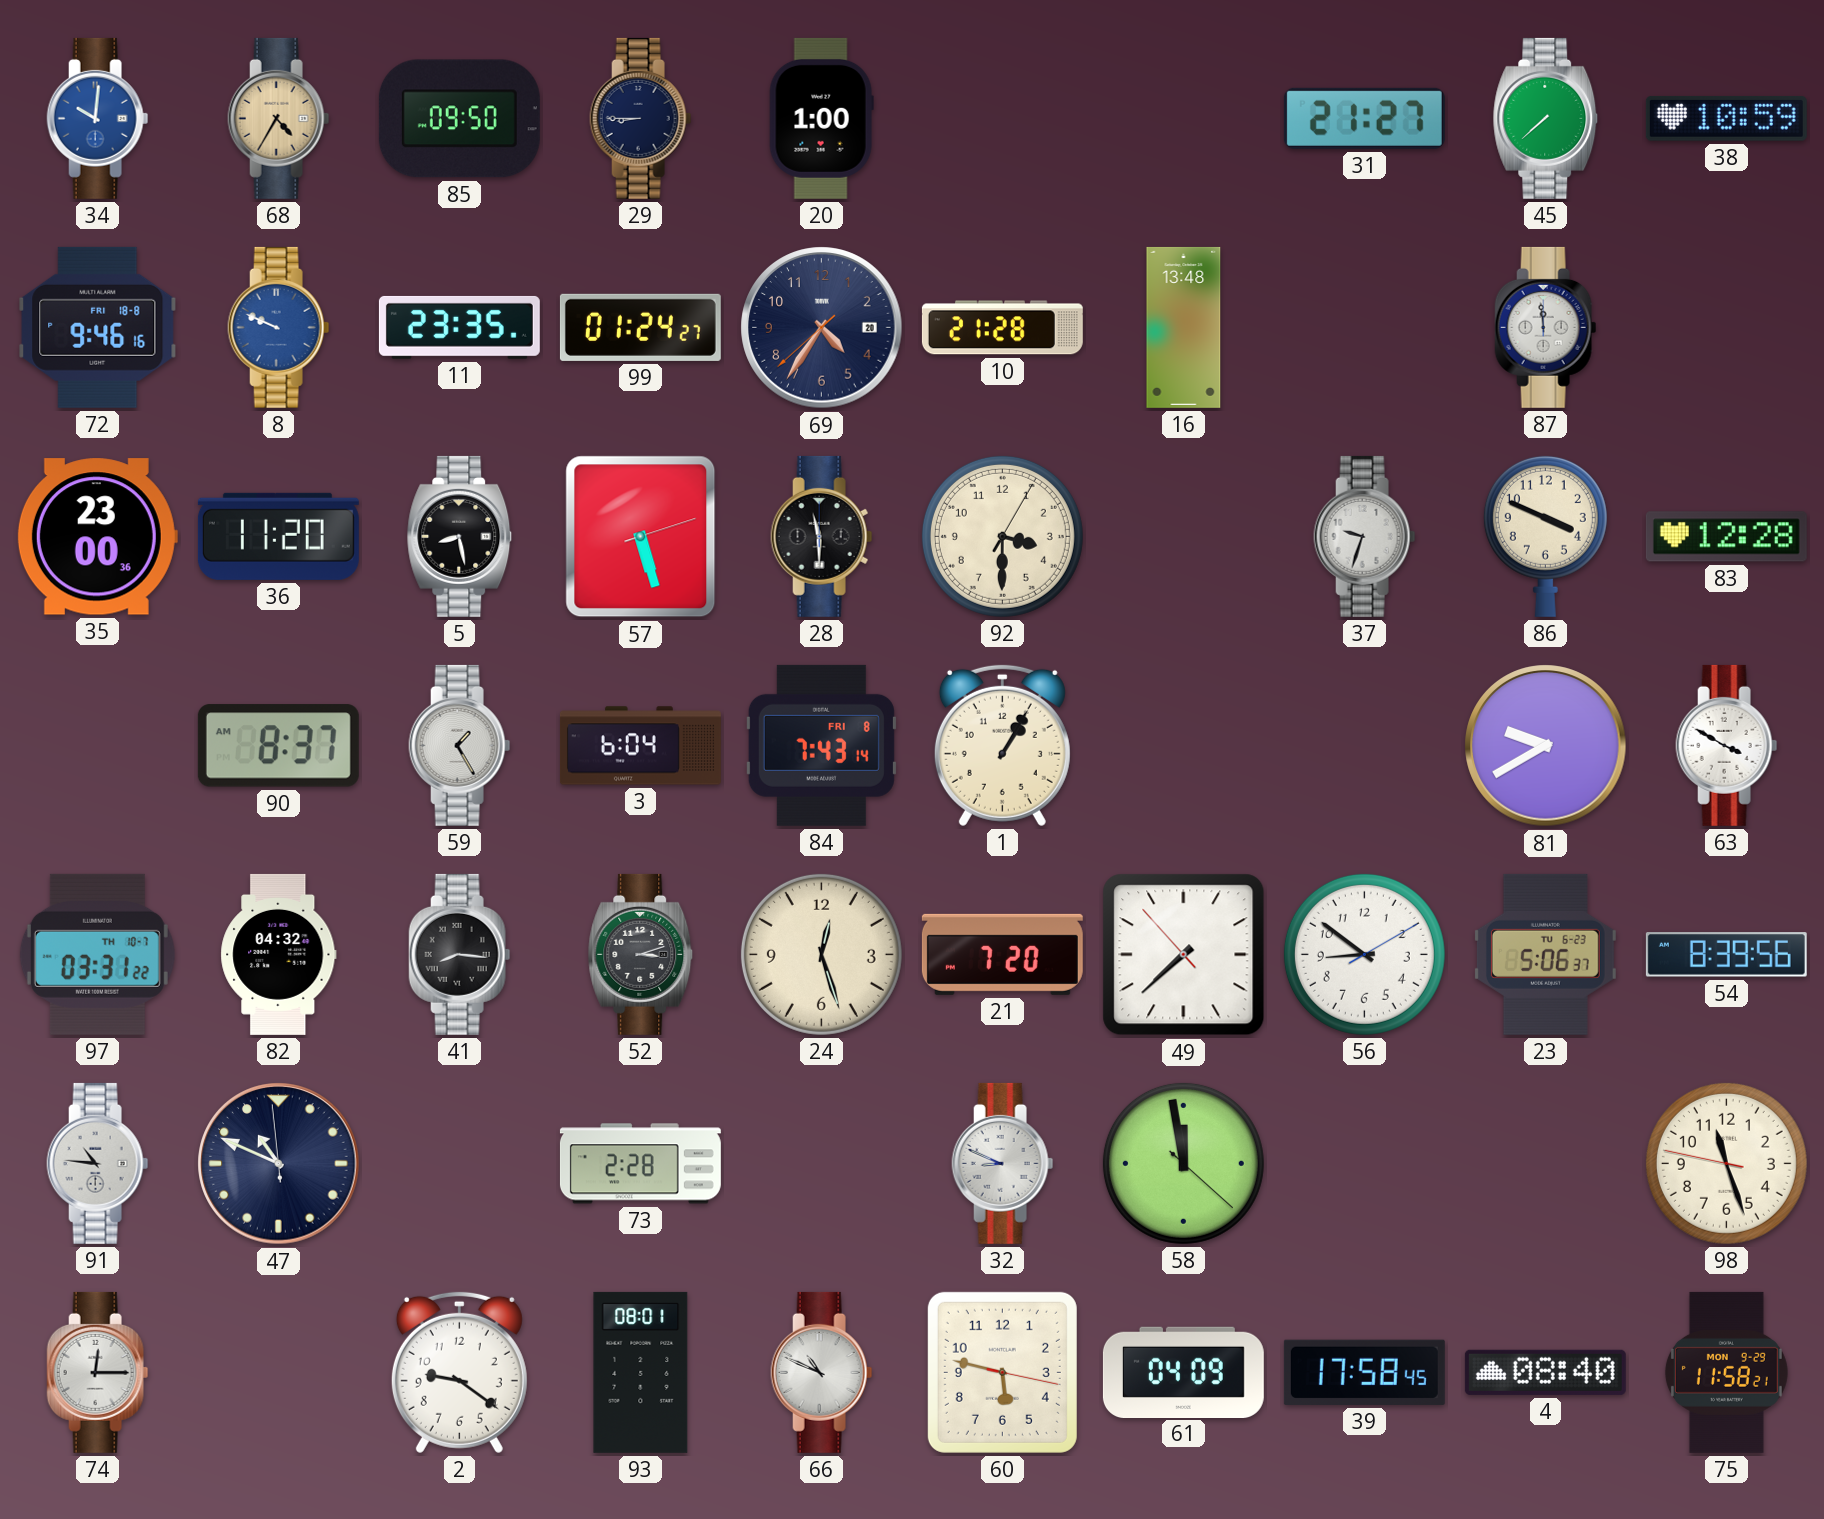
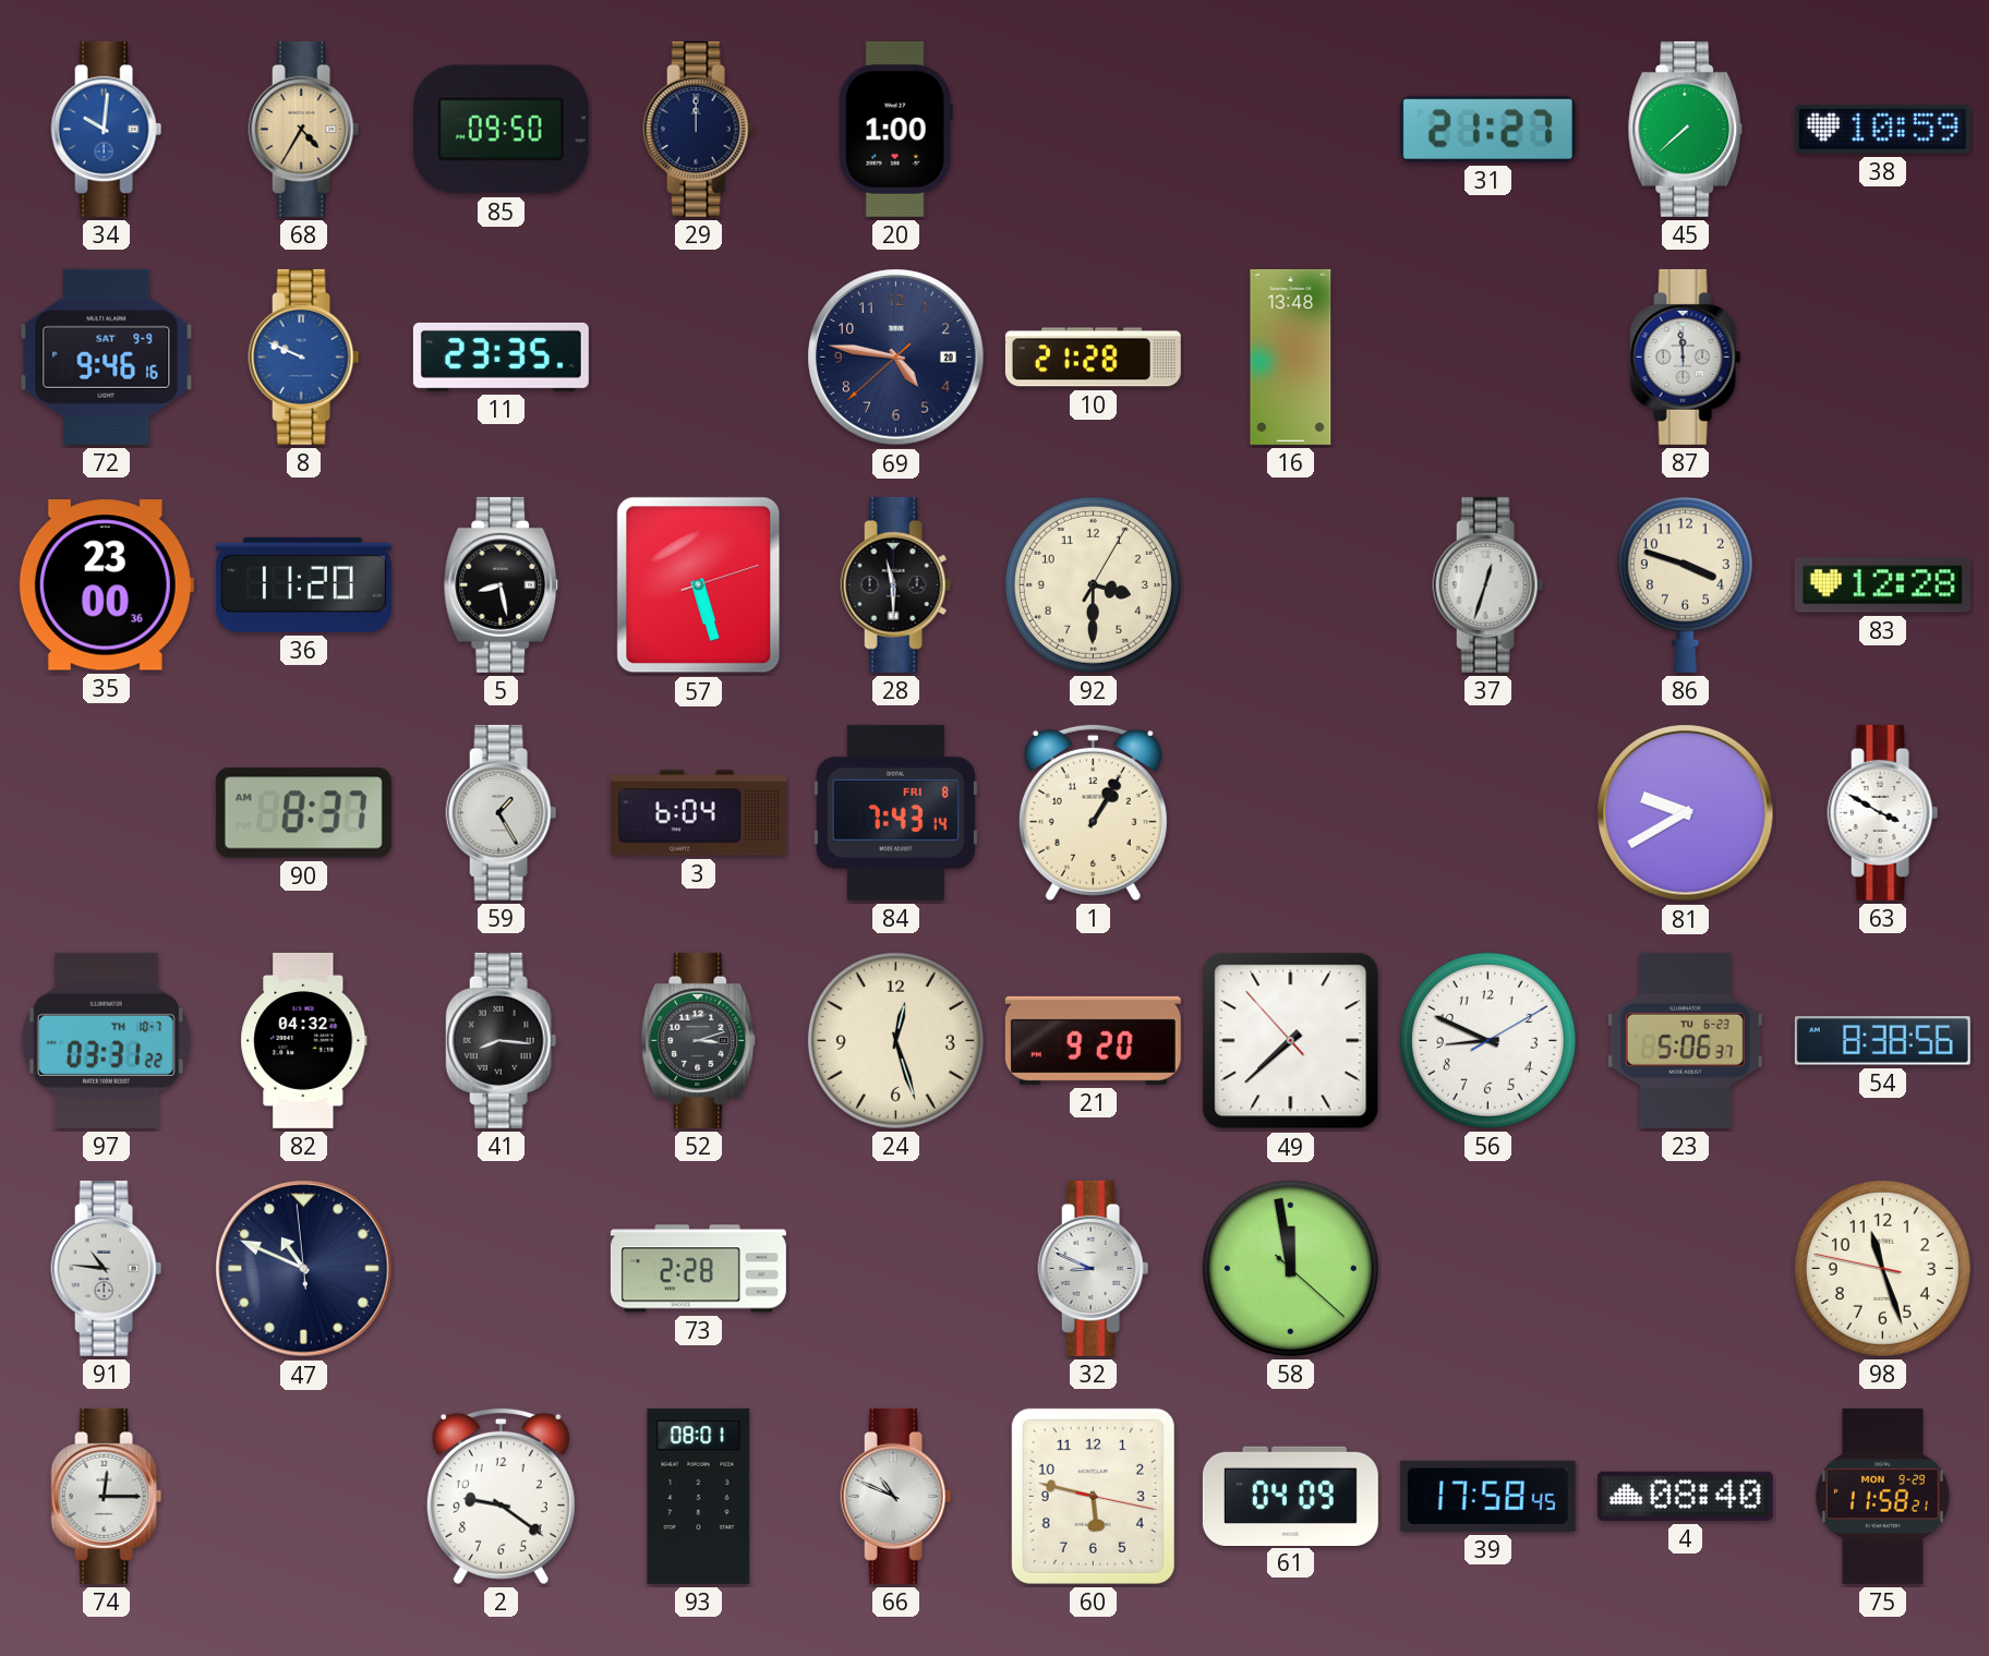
29: 8:45 -> 12:00 (699, 129)
72 date: FRI 18-8 -> SAT 9-9 (107, 356)
99: 01:24 -> none (640, 327)
69: 4:35 -> 4:46 (896, 358)
37: 9:33 -> 12:33 (1488, 584)
86: 3:49 -> 3:48 (1685, 584)
21: 7:20 -> 9:20 (1093, 1040)
56: 8:51 -> 8:49 (1487, 1040)
54: 8:39 -> 8:38 (1882, 1041)
